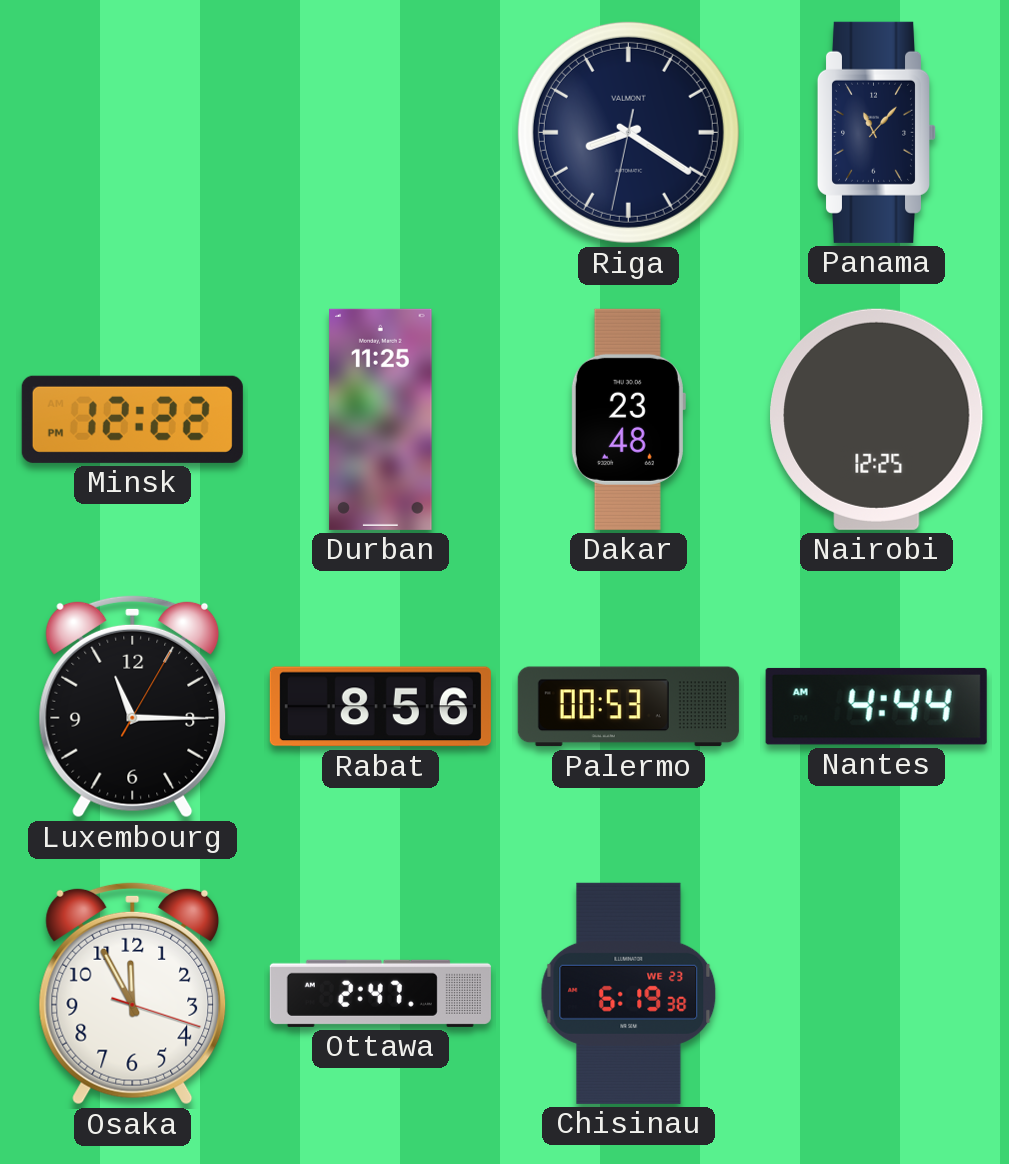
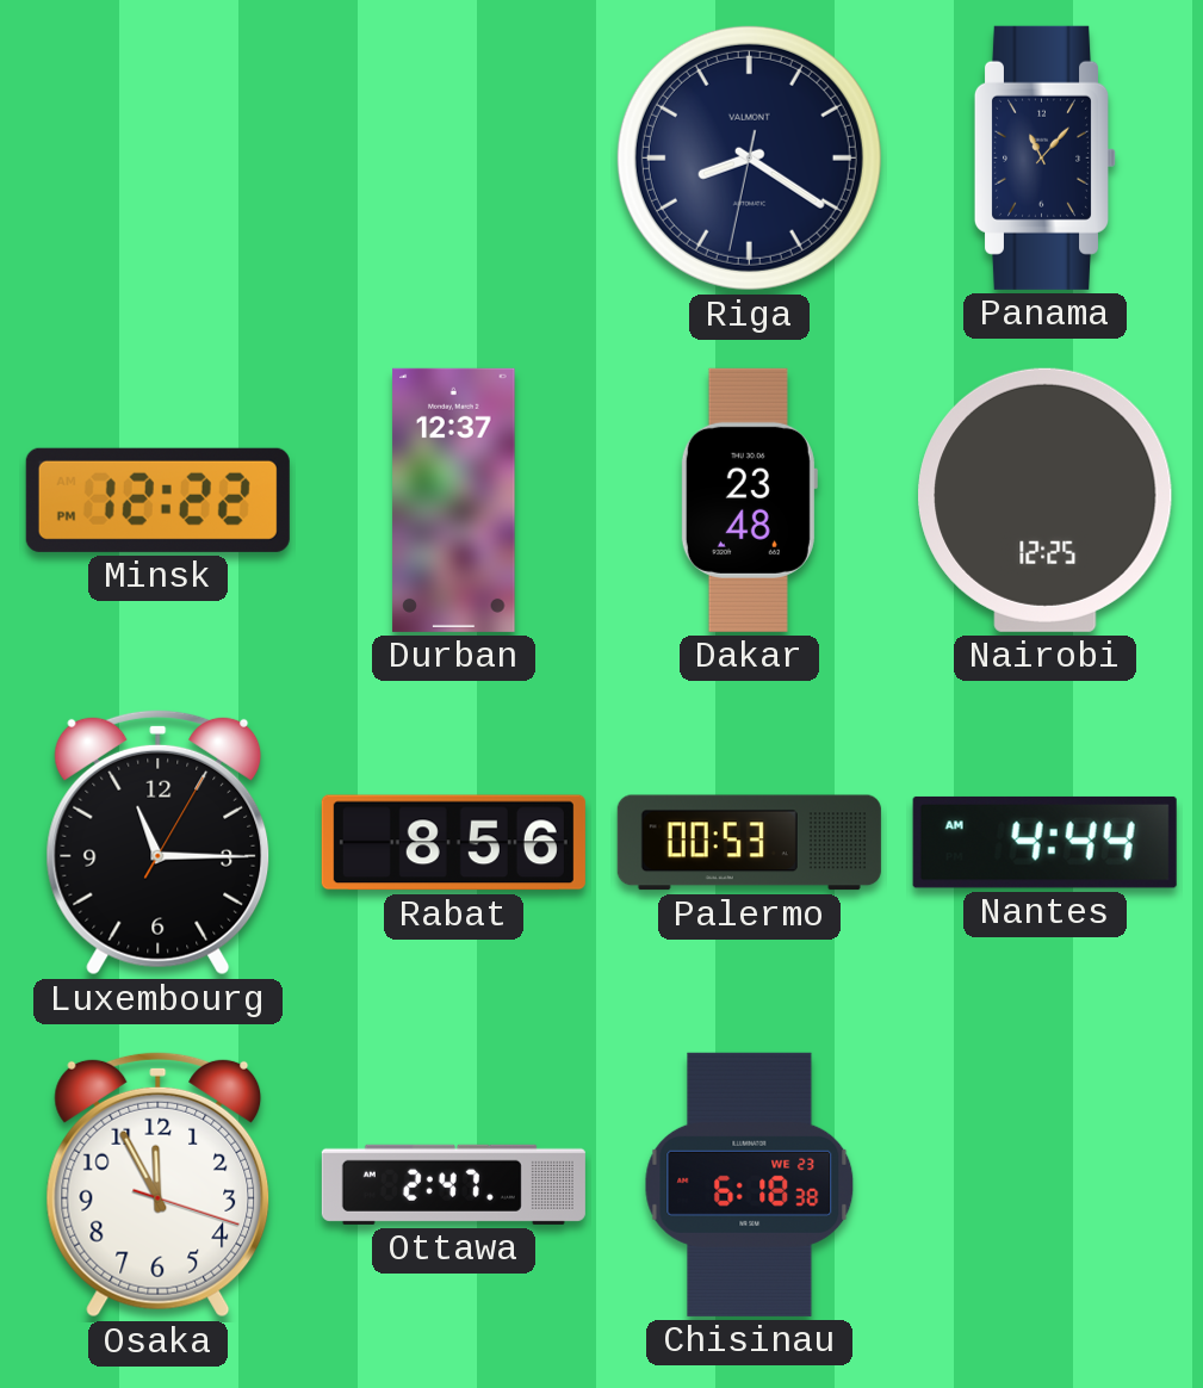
Durban: 11:25 -> 12:37 (454, 500)
Chisinau: 6:19 -> 6:18 (750, 1184)
